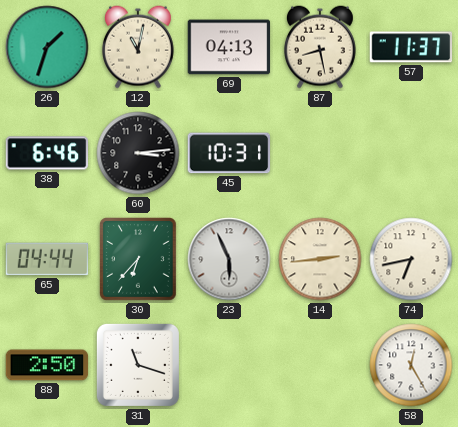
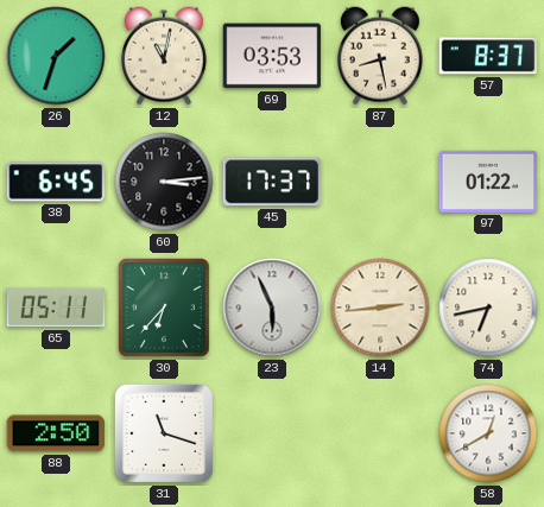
69: 04:13 -> 03:53 (272, 56)
57: 11:37 -> 8:37 (488, 56)
38: 6:46 -> 6:45 (56, 182)
45: 10:31 -> 17:37 (272, 182)
97: none -> 01:22 (488, 182)
65: 04:44 -> 05:11 (56, 308)
58: 12:25 -> 12:40 (488, 433)
